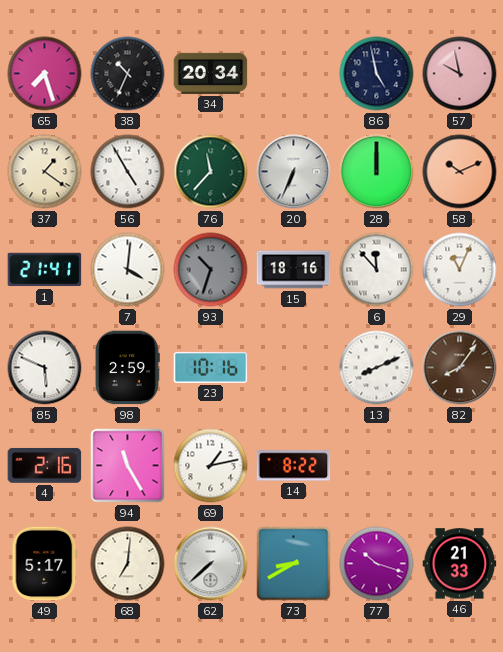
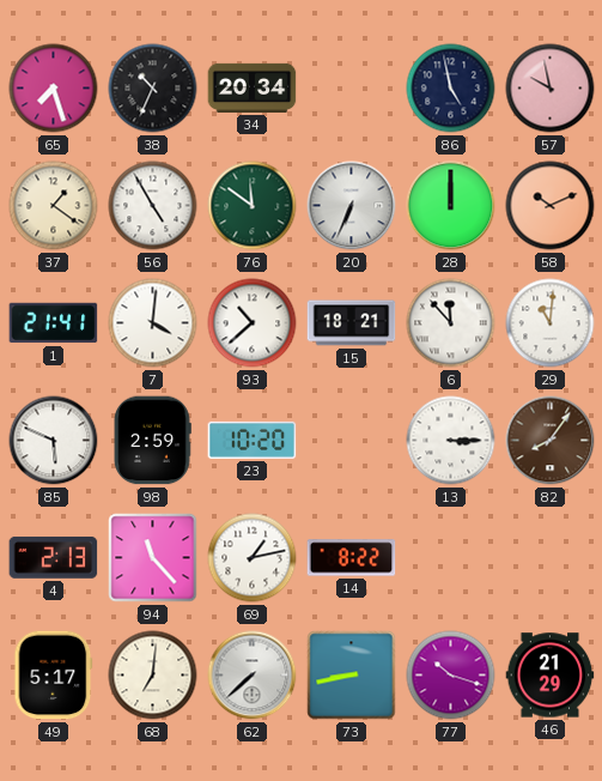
76: 11:37 -> 11:51 (253, 206)
93: 10:33 -> 10:38 (253, 323)
93 dial: grey -> white (253, 323)
15: 18:16 -> 18:21 (352, 323)
29: 11:04 -> 11:01 (551, 323)
23: 10:16 -> 10:20 (253, 440)
13: 8:11 -> 3:15 (451, 441)
4: 2:16 -> 2:13 (54, 557)
94: 11:25 -> 11:23 (153, 558)
73: 8:40 -> 8:43 (352, 676)
46: 21:33 -> 21:29 (551, 676)
